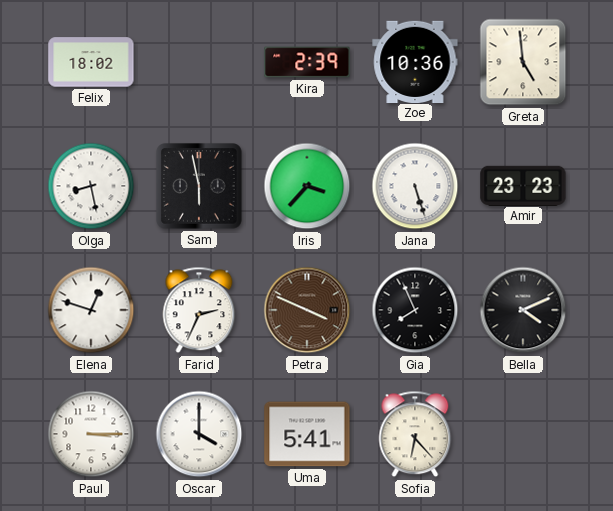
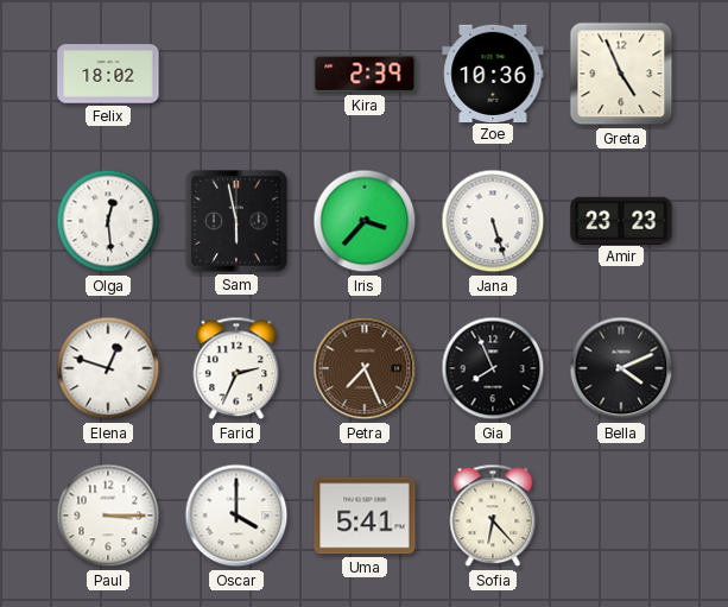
Greta: 4:59 -> 4:56 (621, 74)
Olga: 8:28 -> 12:29 (108, 221)
Petra: 3:49 -> 7:26 (365, 368)
